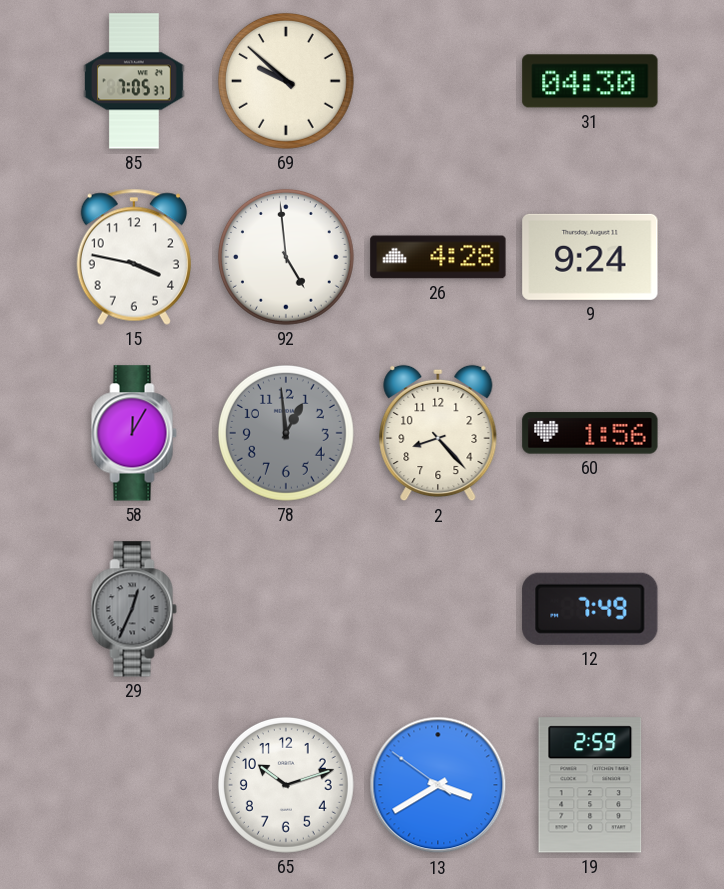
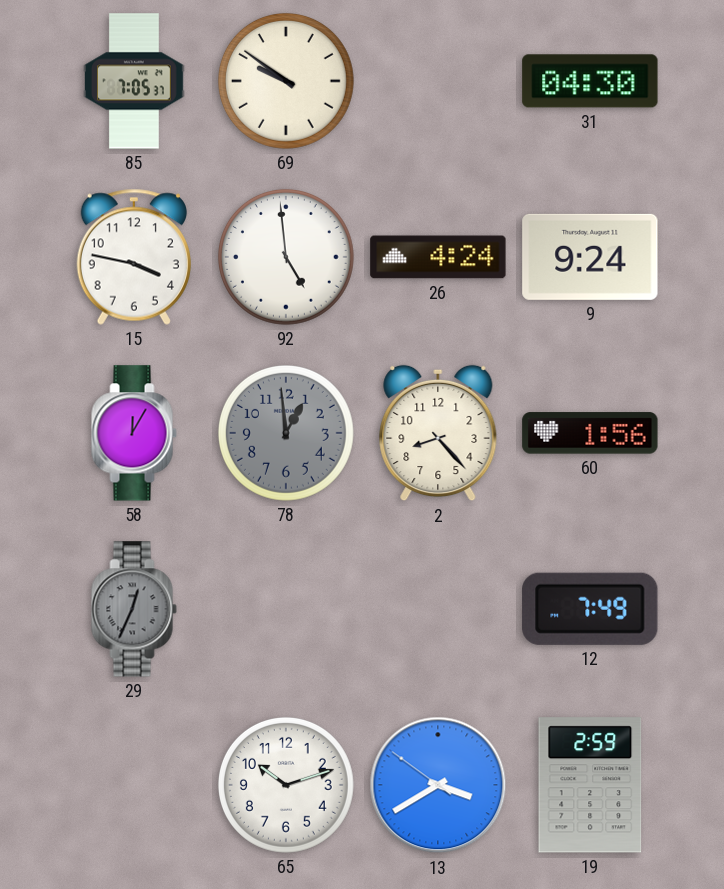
69: 9:52 -> 9:51 (286, 81)
26: 4:28 -> 4:24 (438, 257)
